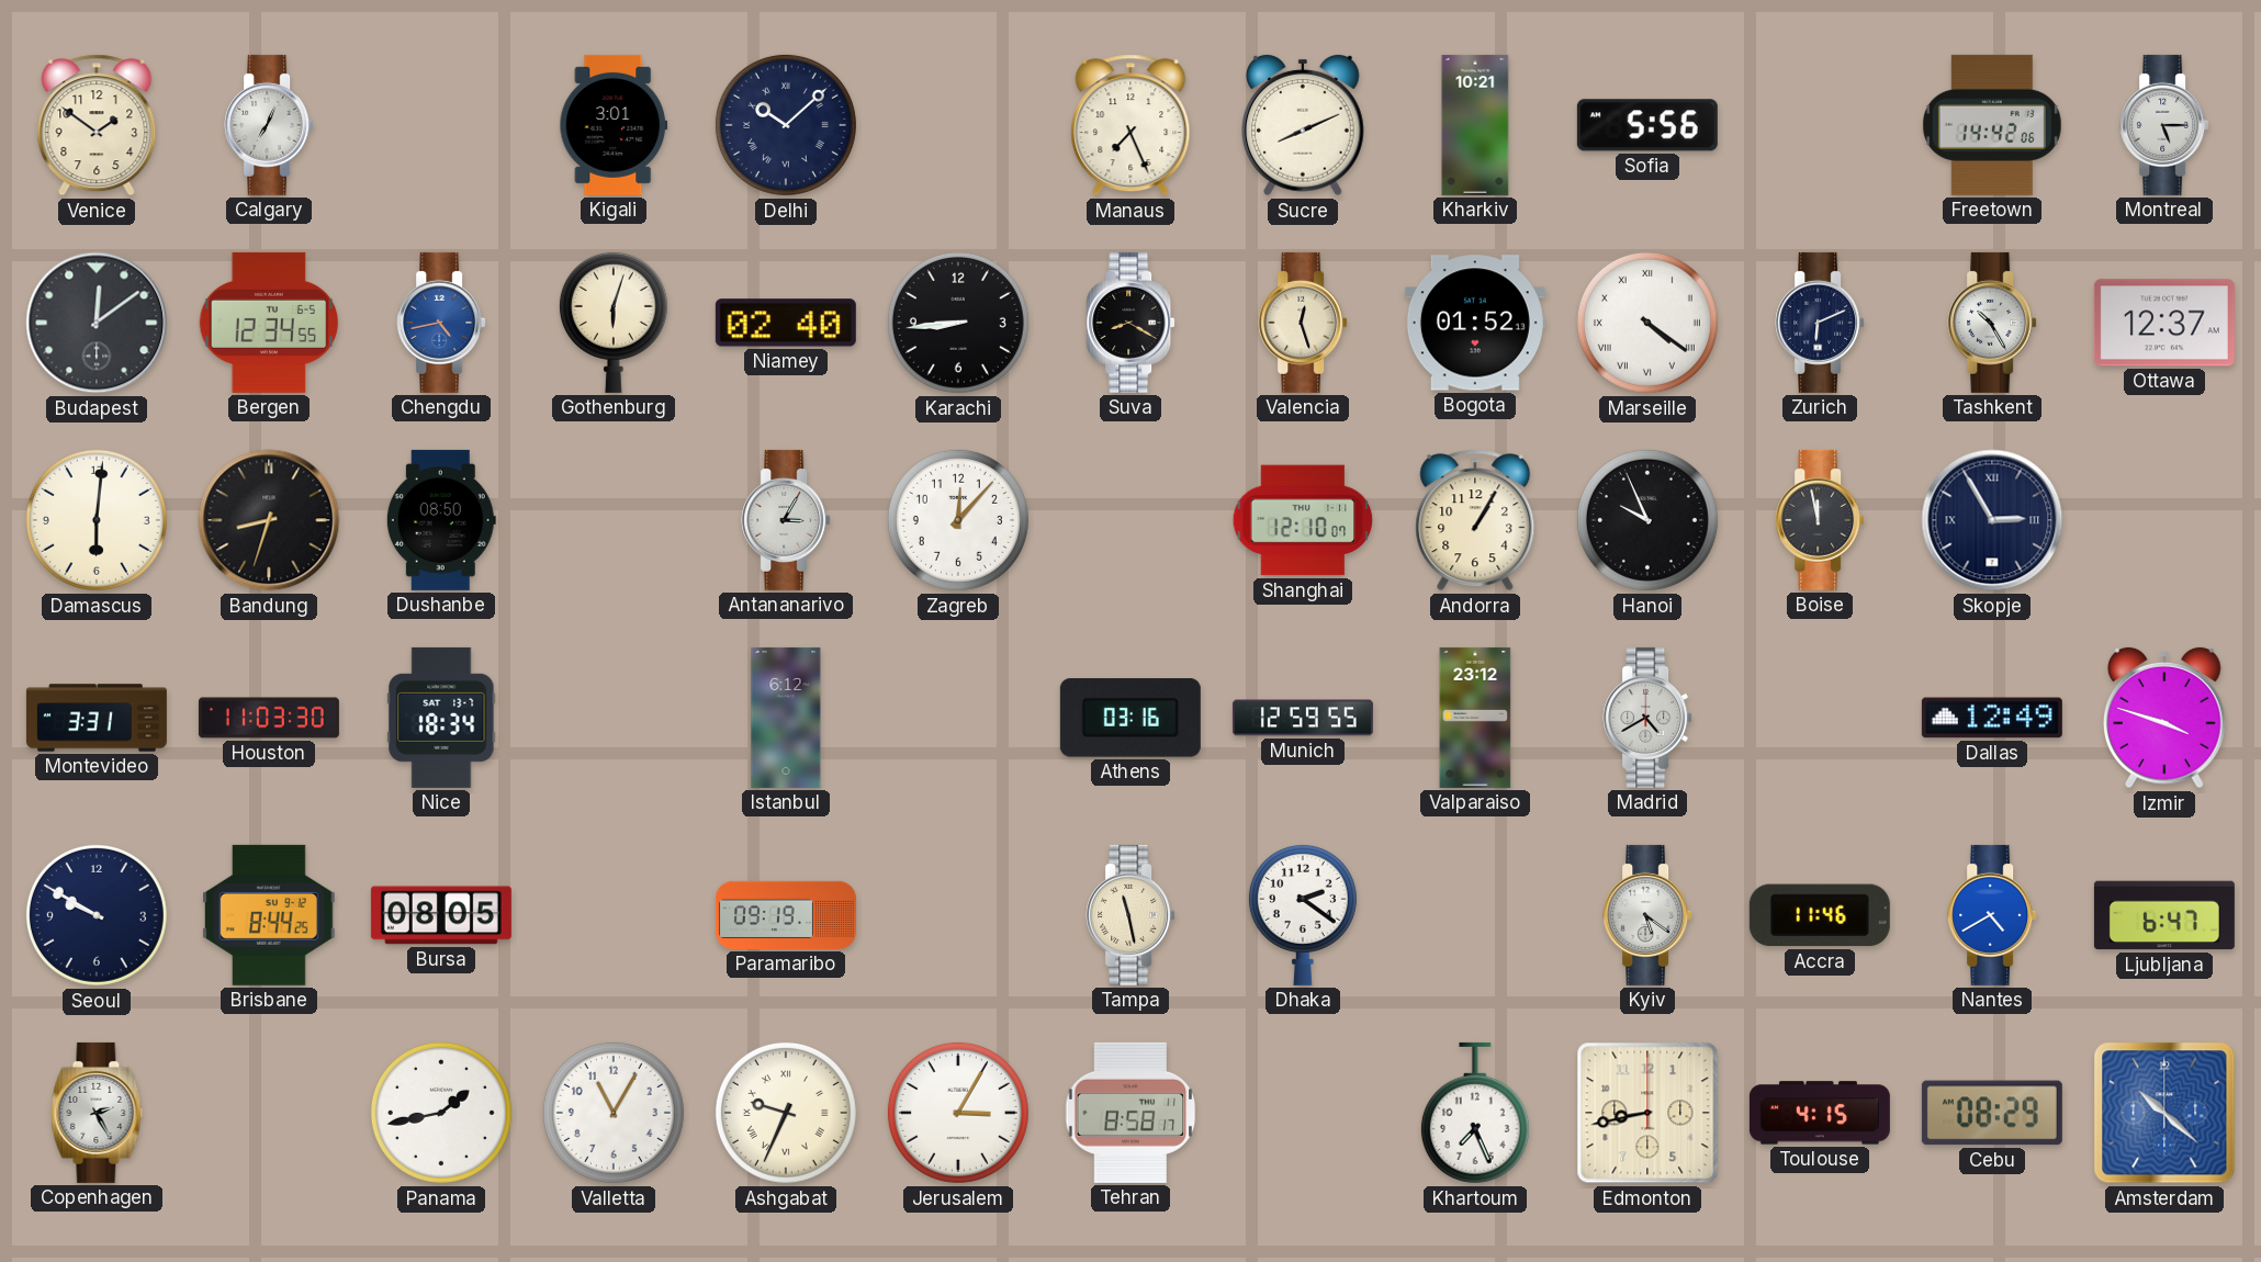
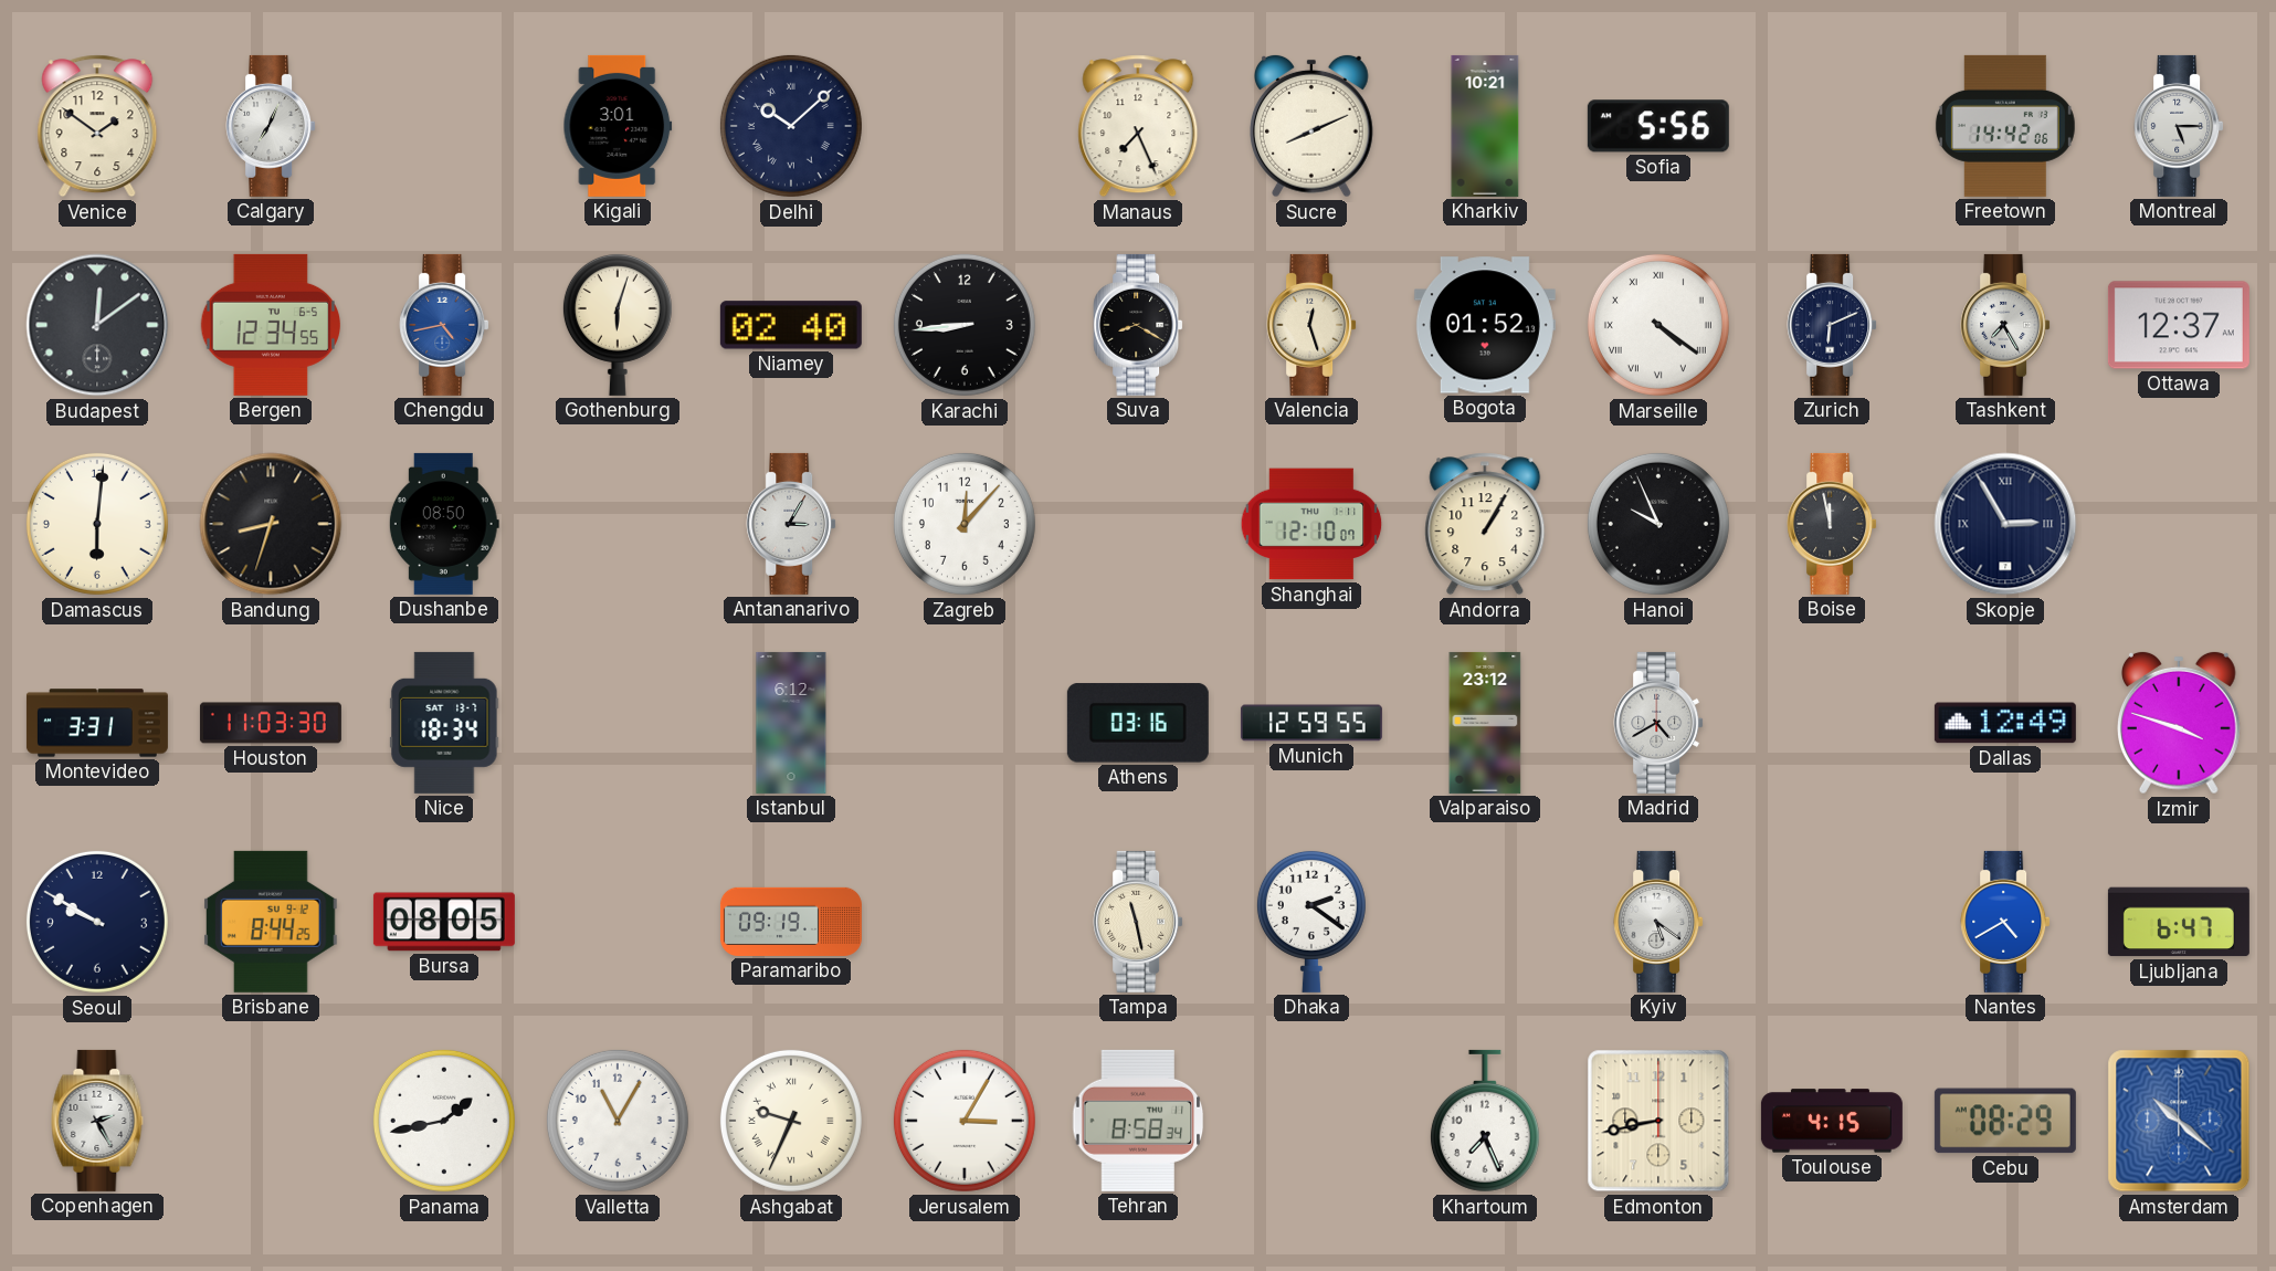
Tashkent: 10:25 -> 7:25 (2005, 325)
Accra: 11:46 -> none (1820, 915)
Tehran: 8:58:17 -> 8:58:34 (1138, 1121)
